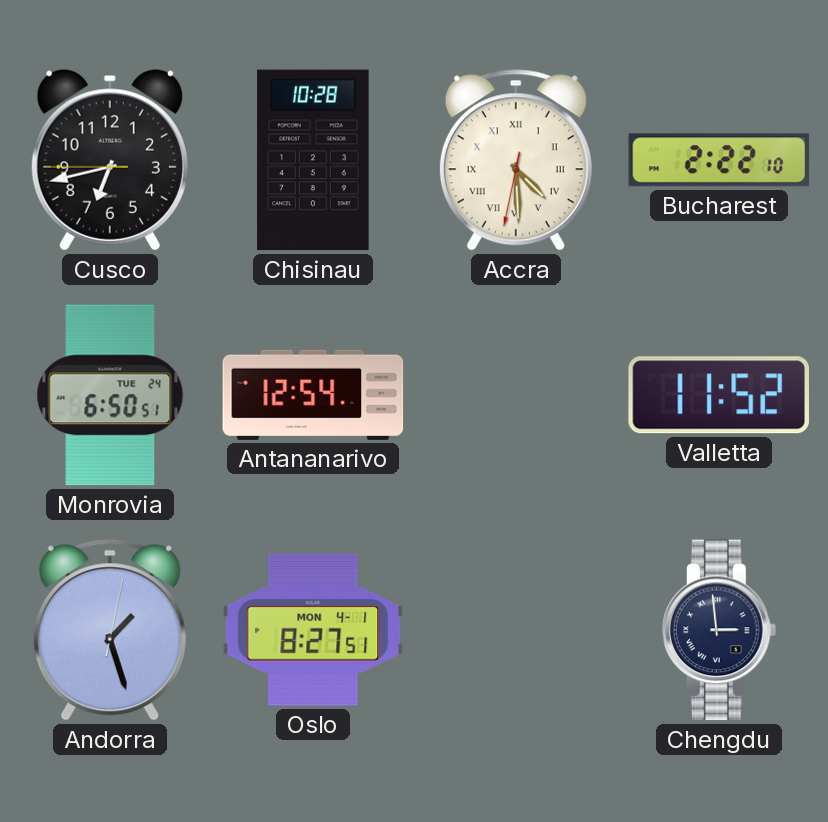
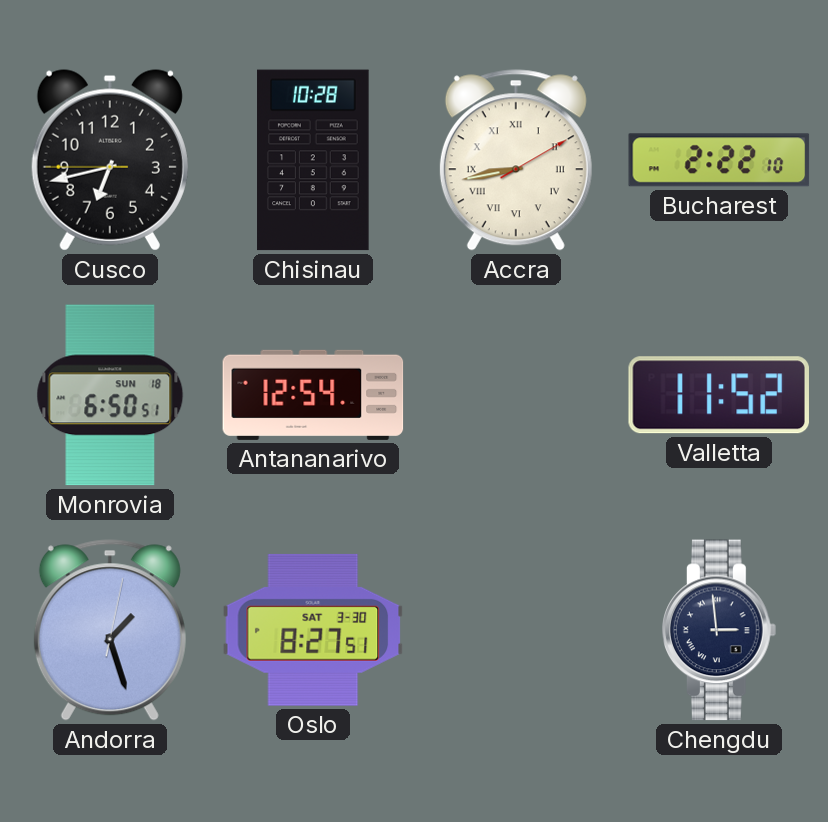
Accra: 4:29 -> 8:43 (516, 160)
Monrovia date: TUE 24 -> SUN 18 (110, 395)
Oslo date: MON 4-1 -> SAT 3-30 (313, 630)
